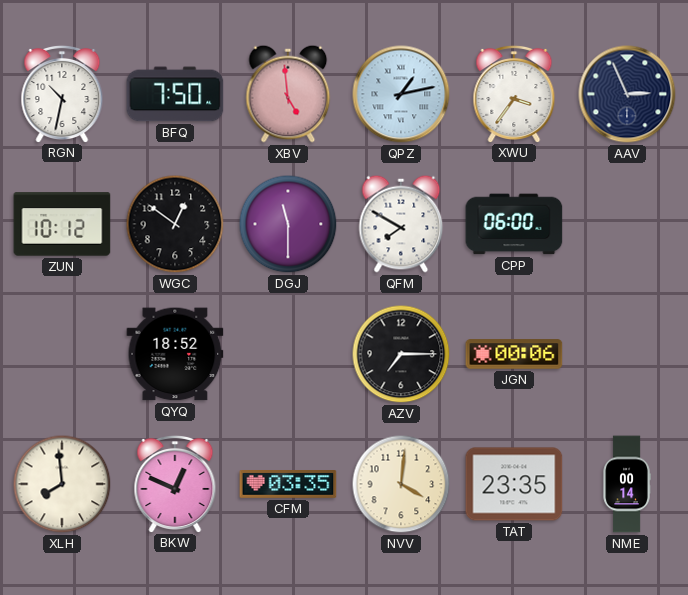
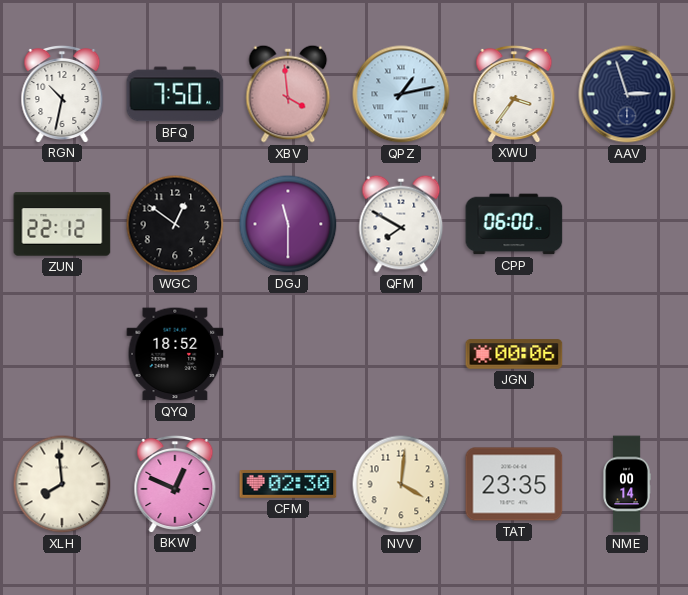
XBV: 4:59 -> 3:59 (288, 94)
AAV: 2:56 -> 2:57 (627, 94)
ZUN: 10:12 -> 22:12 (62, 224)
AZV: 7:15 -> none (401, 354)
CFM: 03:35 -> 02:30 (288, 485)
